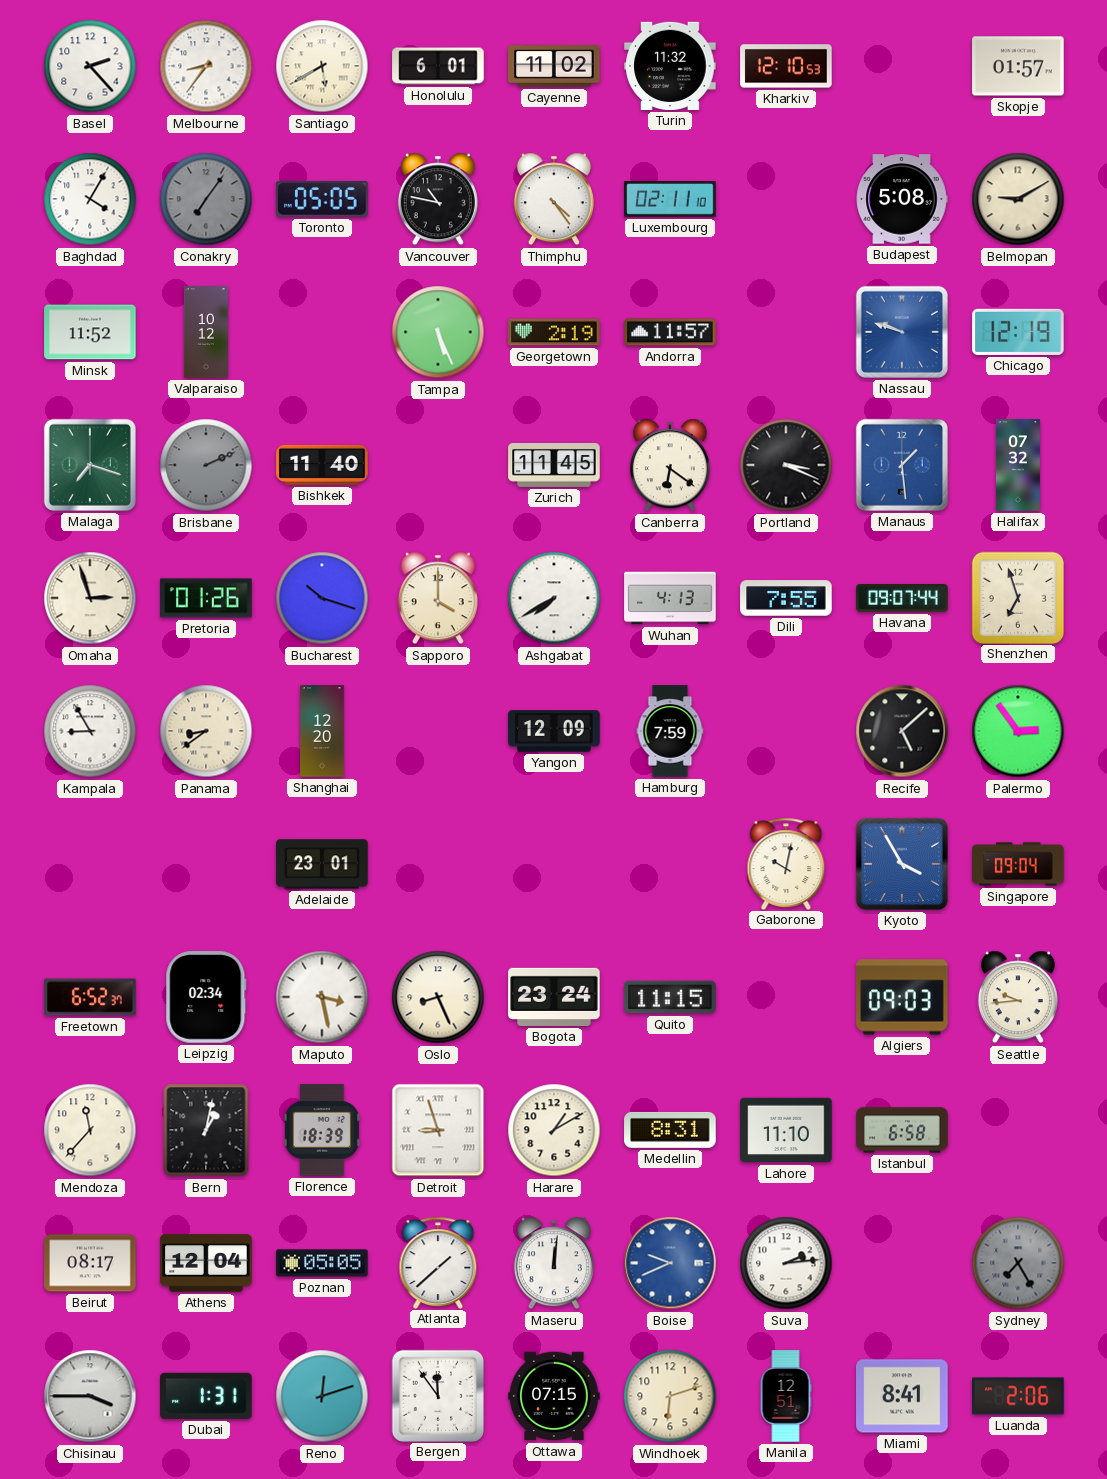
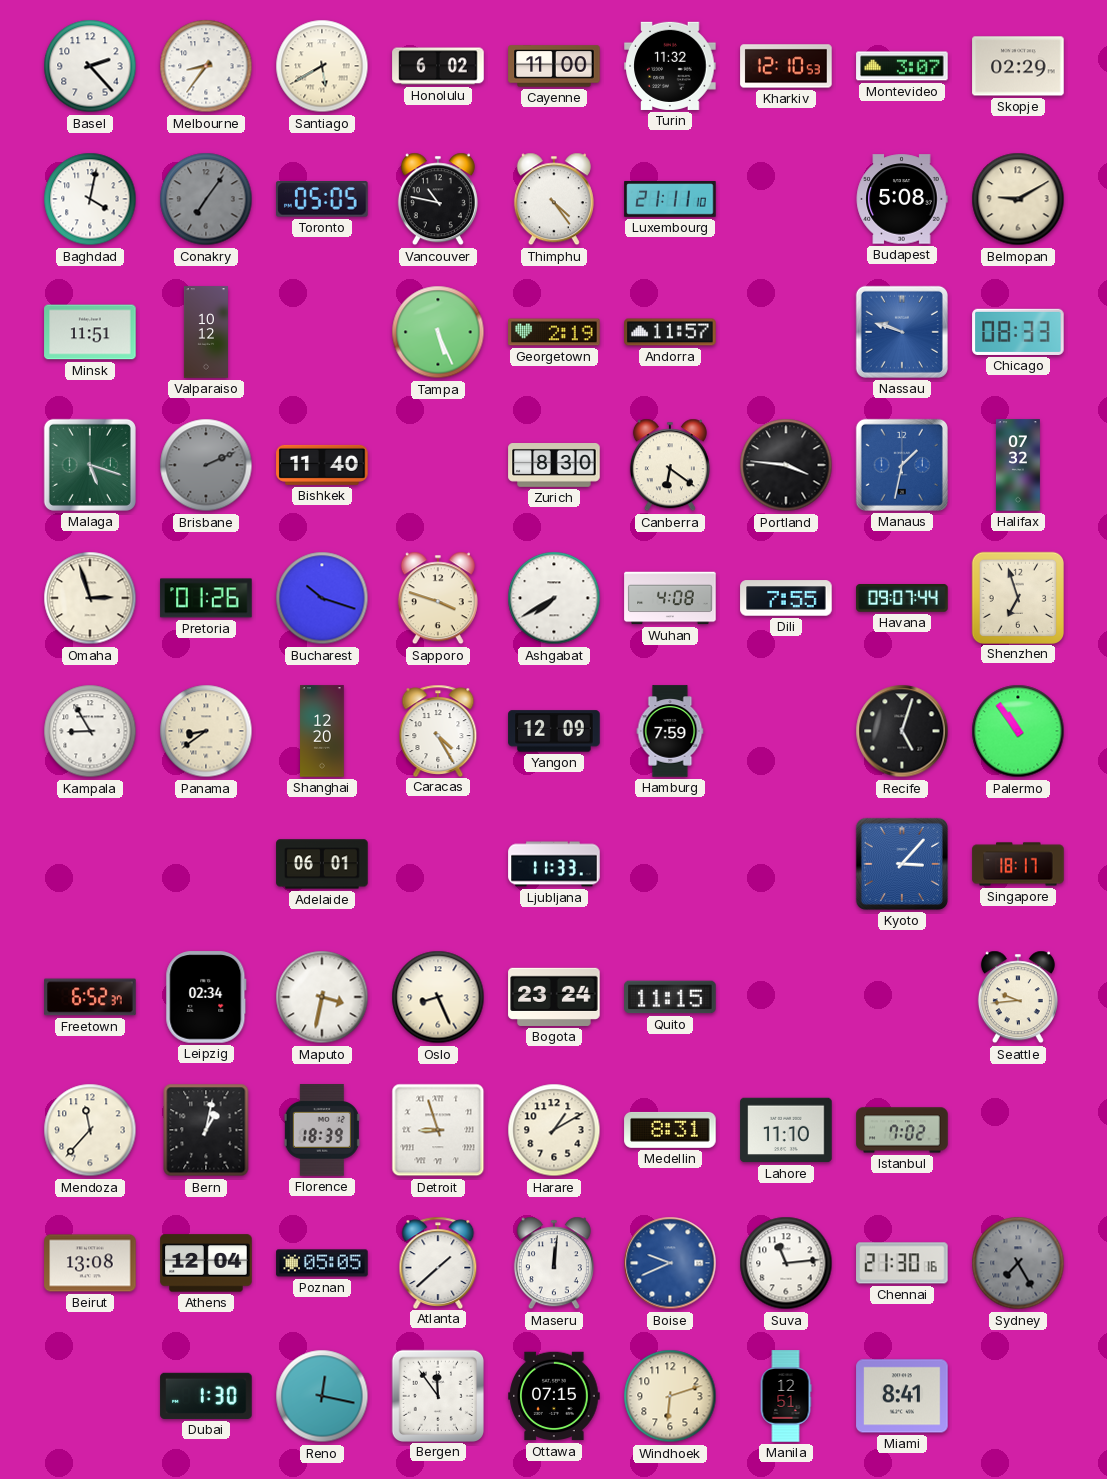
Honolulu: 6:01 -> 6:02 (438, 66)
Cayenne: 11:02 -> 11:00 (554, 66)
Montevideo: none -> 3:07 (902, 66)
Skopje: 01:57 -> 02:29 (1018, 66)
Baghdad: 4:05 -> 4:02 (90, 199)
Luxembourg: 02:11 -> 21:11 (670, 200)
Minsk: 11:52 -> 11:51 (90, 332)
Chicago: 12:19 -> 08:33 (1018, 332)
Malaga: 7:18 -> 5:18 (90, 465)
Zurich: 11:45 -> 8:30 (554, 466)
Portland: 3:19 -> 3:46 (786, 465)
Manaus: 1:29 -> 1:32 (902, 465)
Sapporo: 4:00 -> 3:48 (438, 598)
Wuhan: 4:13 -> 4:08 (670, 598)
Caracas: none -> 4:25 (438, 730)
Recife: 5:08 -> 5:03 (902, 731)
Palermo: 2:54 -> 10:54 (1018, 731)
Adelaide: 23:01 -> 06:01 (322, 864)
Ljubljana: none -> 11:33 (554, 864)
Gaborone: 10:02 -> none (786, 863)
Kyoto: 3:55 -> 3:07 (902, 864)
Singapore: 09:04 -> 18:17 (1018, 864)
Maputo: 3:28 -> 3:32 (322, 997)
Algiers: 09:03 -> none (902, 997)
Istanbul: 6:58 -> 7:02 (902, 1130)
Beirut: 08:17 -> 13:08 (90, 1263)
Suva: 2:14 -> 11:14 (786, 1263)
Chennai: none -> 21:30 (902, 1263)
Chisinau: 3:45 -> none (90, 1396)
Dubai: 1:31 -> 1:30 (206, 1396)
Reno: 12:12 -> 12:17 (322, 1396)
Luanda: 2:06 -> none (1018, 1396)
